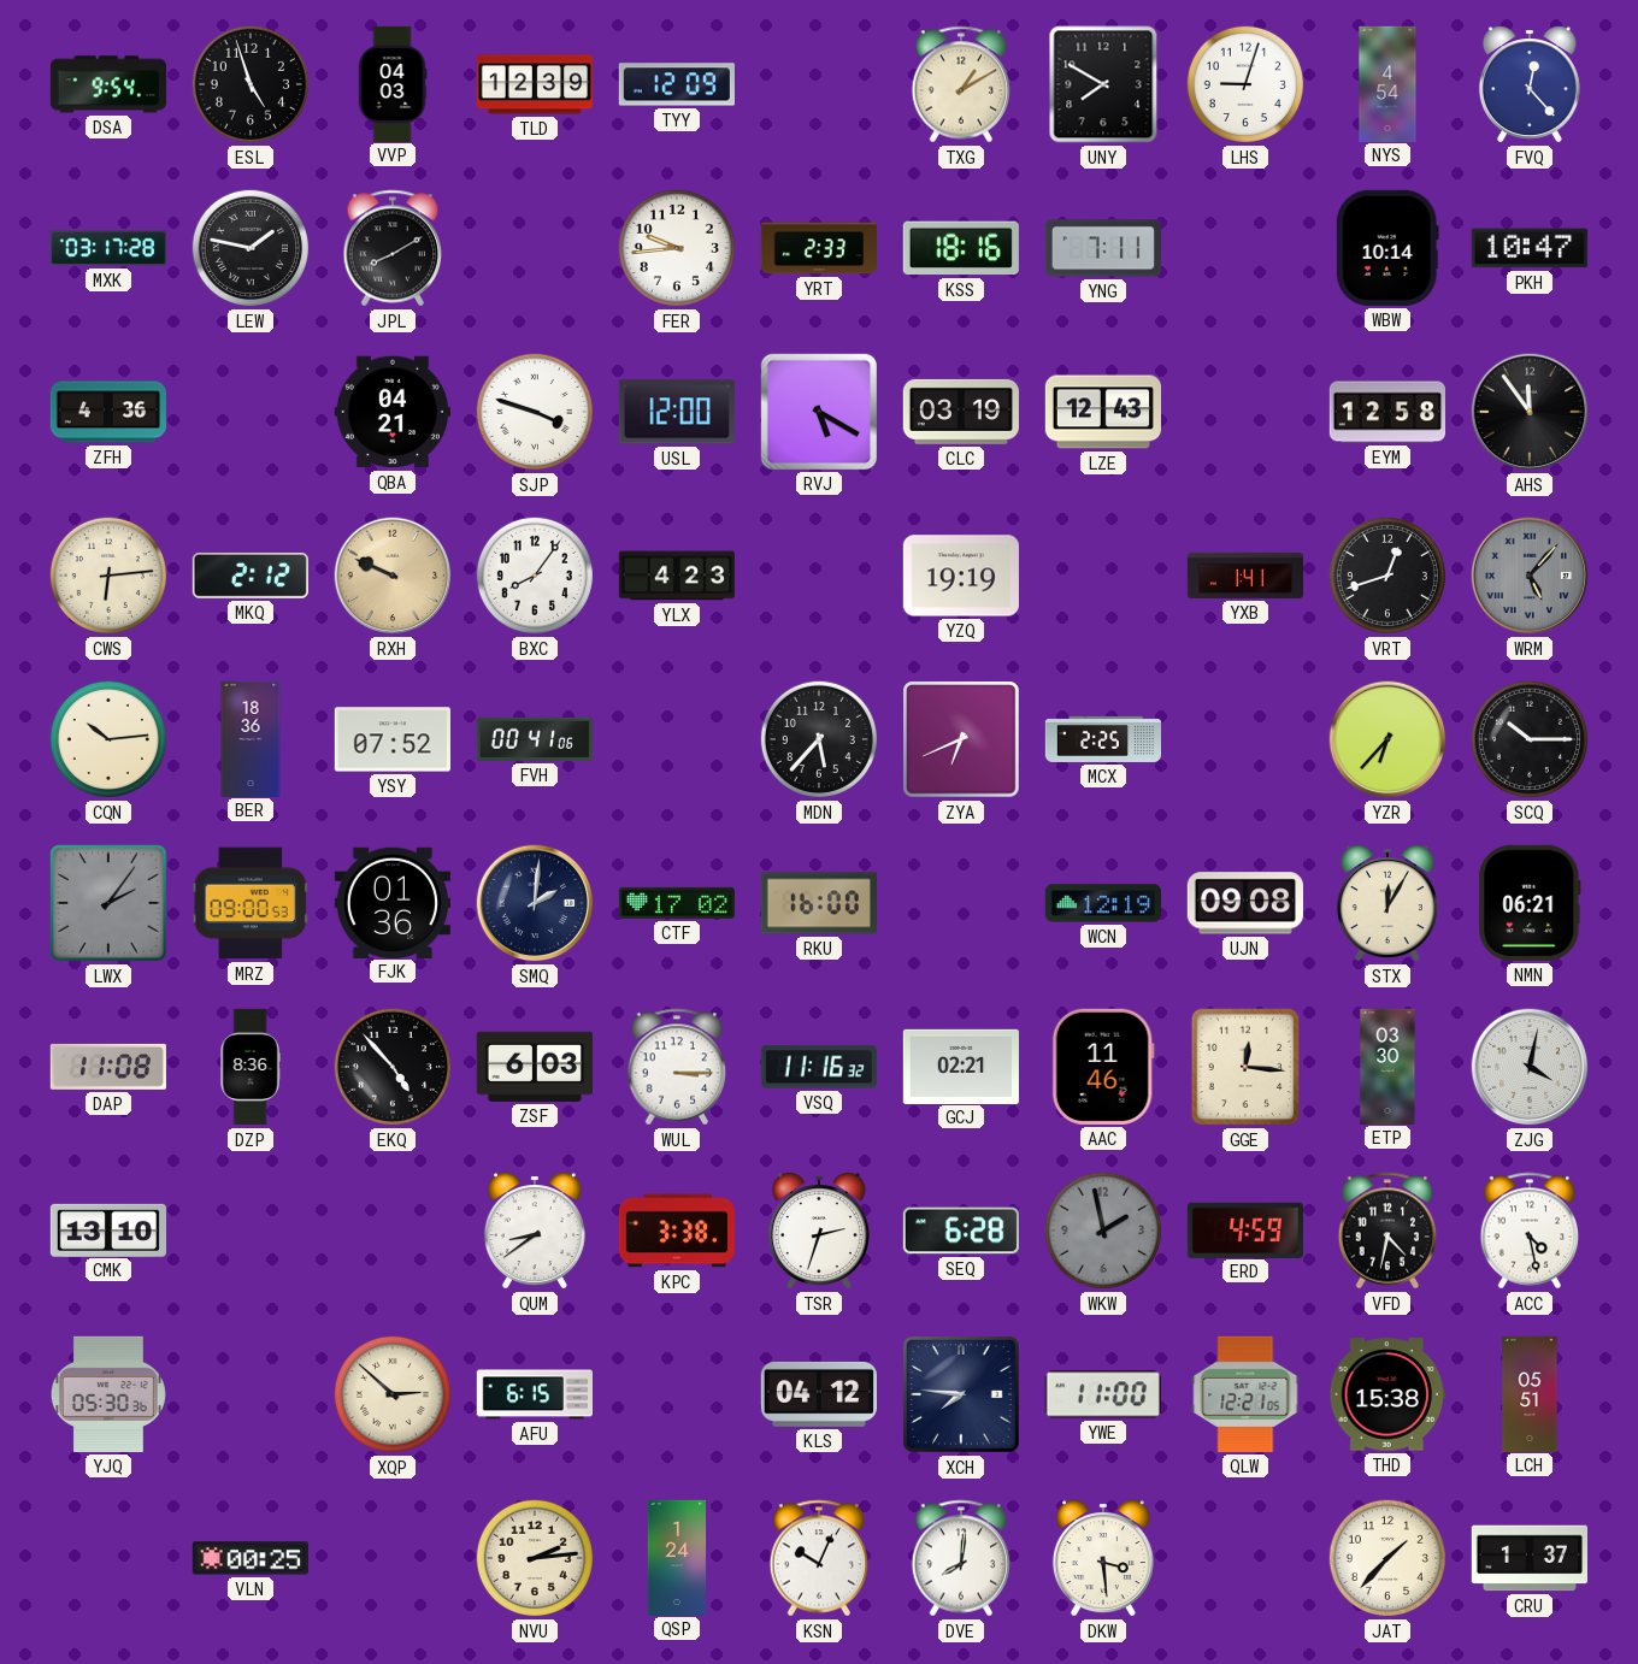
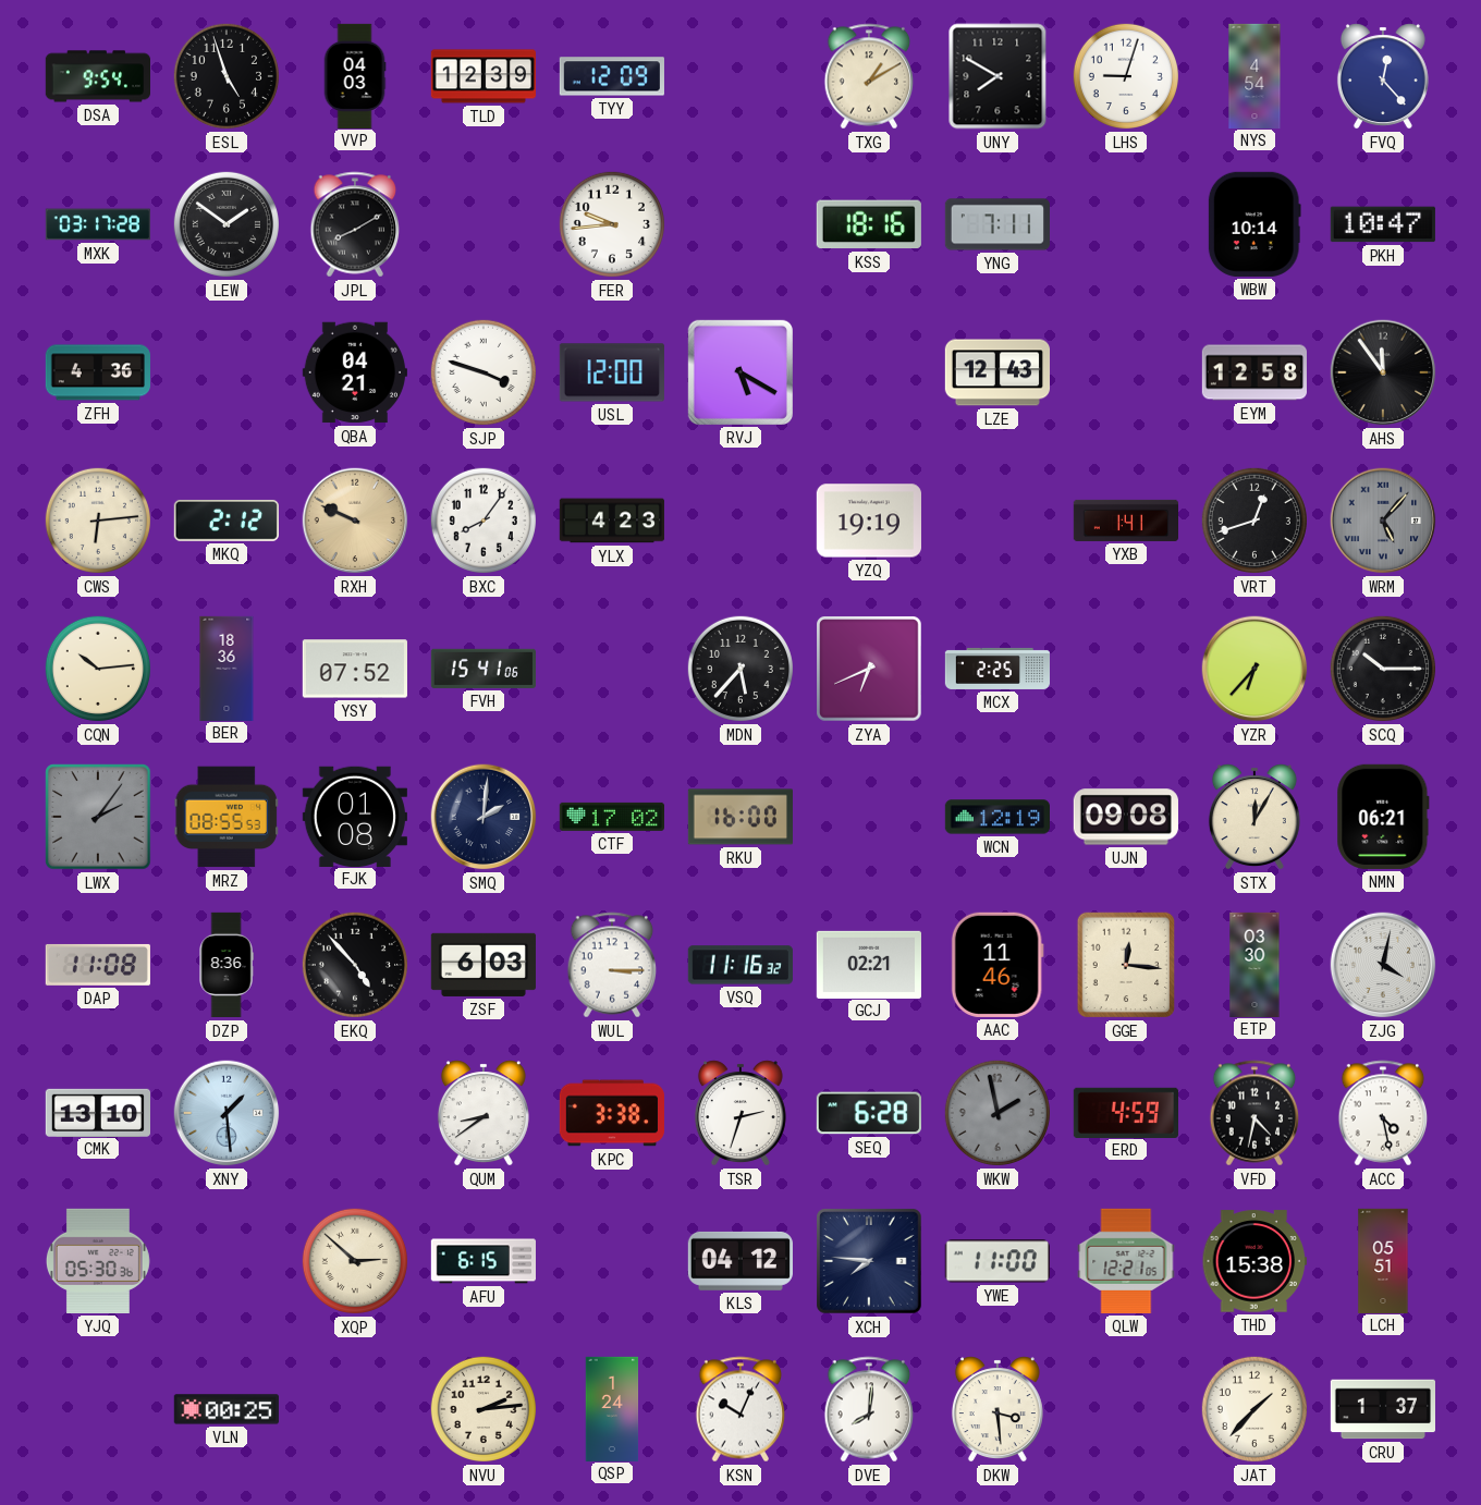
LEW: 1:47 -> 1:51 (227, 224)
YRT: 2:33 -> none (818, 248)
CLC: 03:19 -> none (961, 412)
FVH: 00:41 -> 15:41 (484, 669)
MRZ: 09:00 -> 08:55 (227, 817)
FJK: 01:36 -> 01:08 (355, 816)
XNY: none -> 1:29 (227, 1113)
